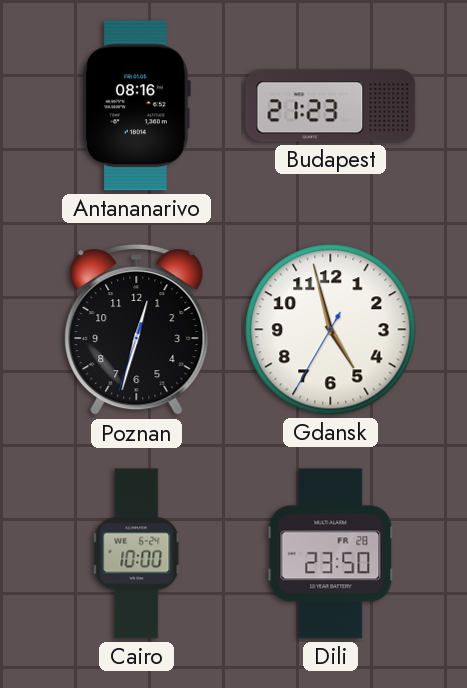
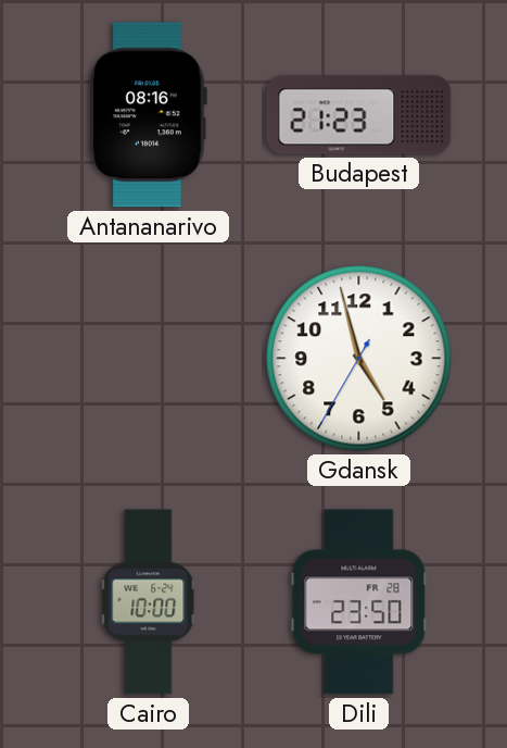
Poznan: 12:32 -> none (137, 330)
